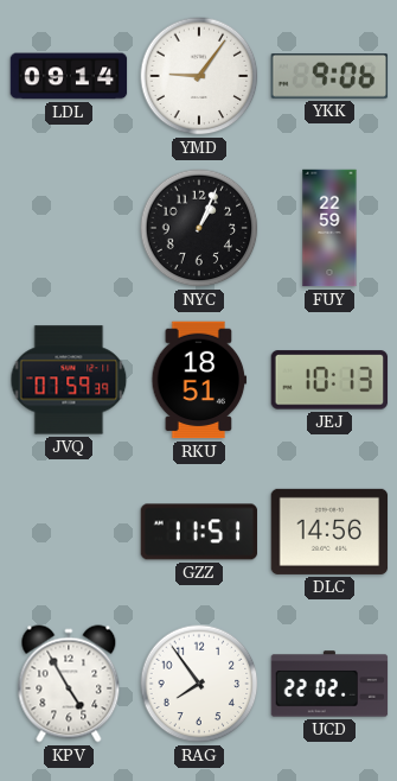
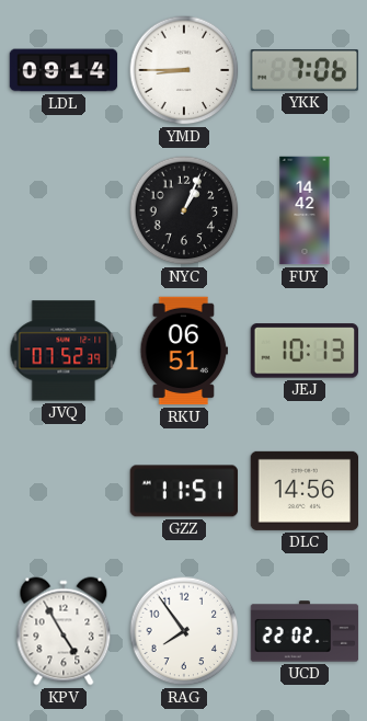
YMD: 9:06 -> 8:45 (184, 70)
YKK: 9:06 -> 7:06 (305, 71)
FUY: 22:59 -> 14:42 (305, 210)
JVQ: 07:59 -> 07:52 (64, 351)
RKU: 18:51 -> 06:51 (184, 351)
